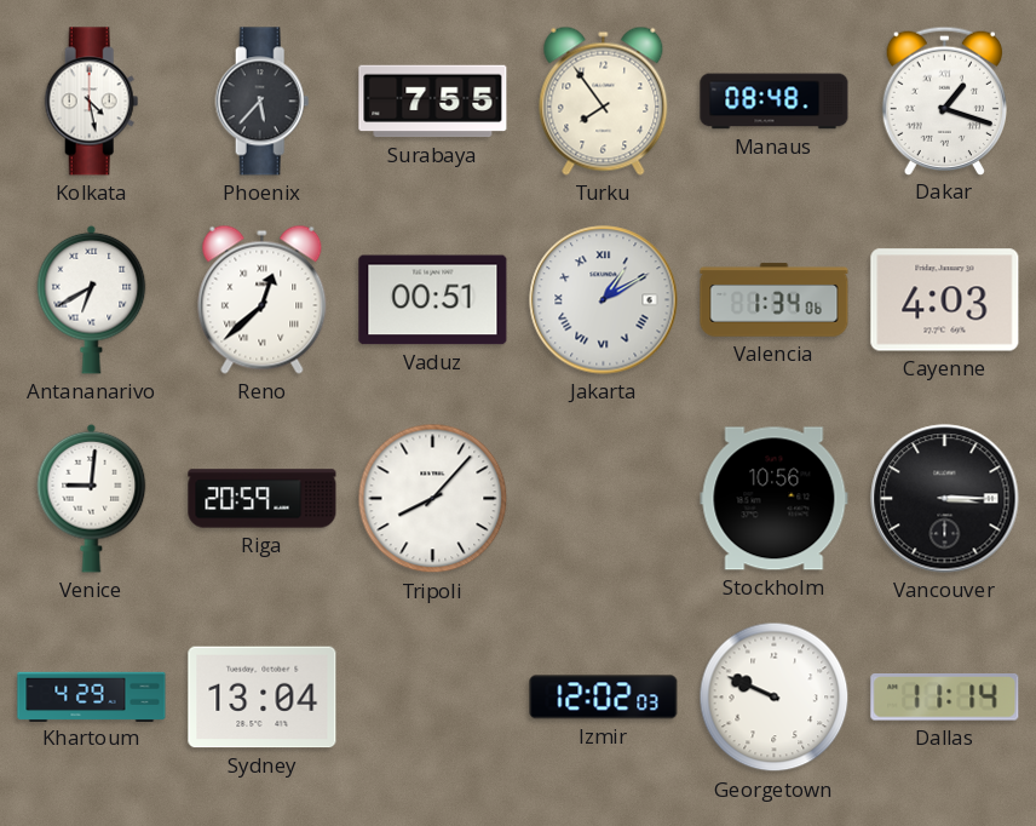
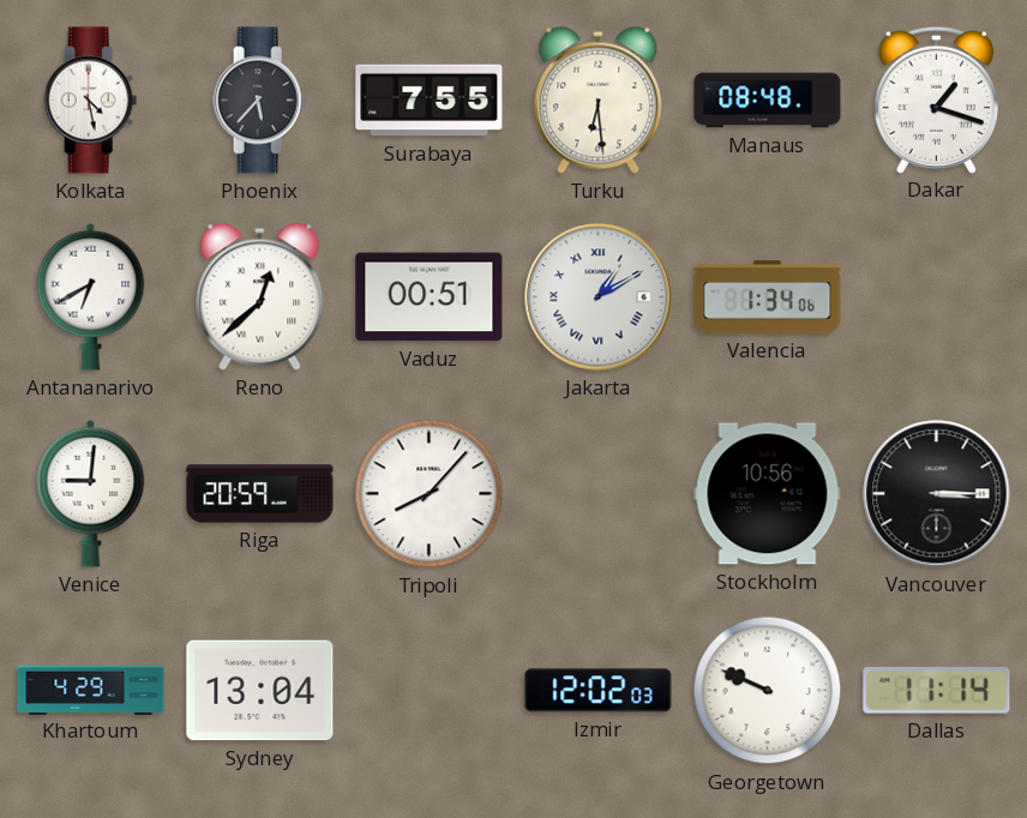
Turku: 7:54 -> 6:29 (599, 100)
Cayenne: 4:03 -> none (945, 300)
